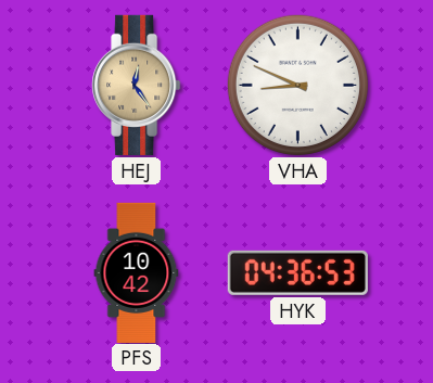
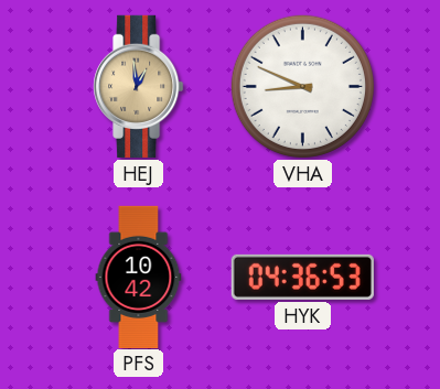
HEJ: 12:24 -> 12:59 (139, 86)
